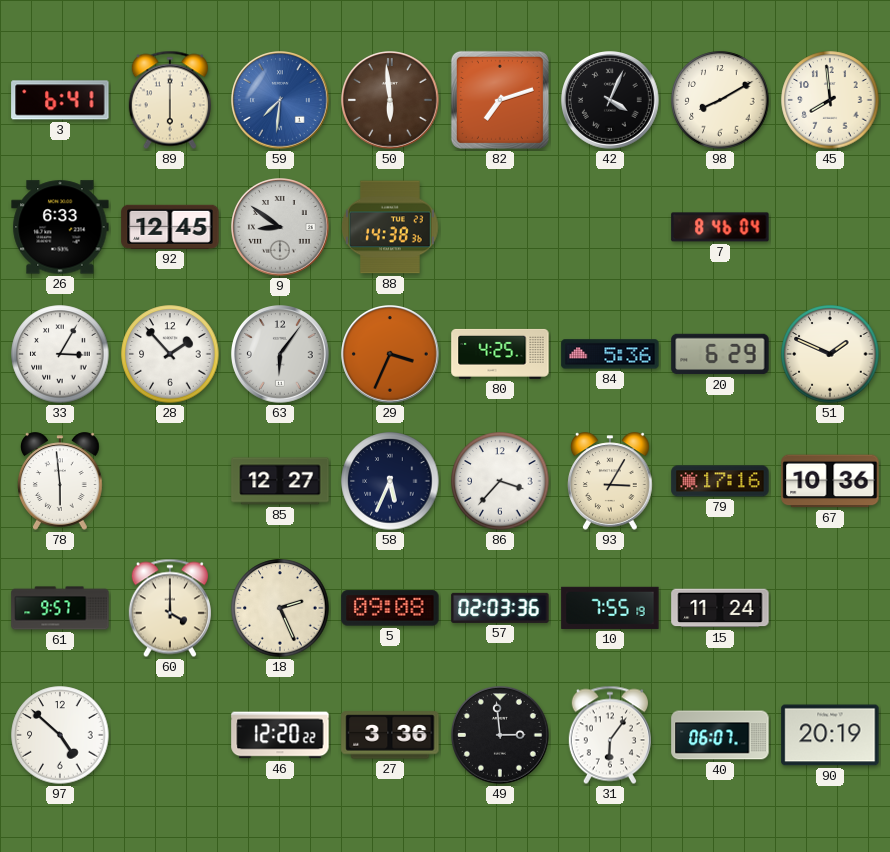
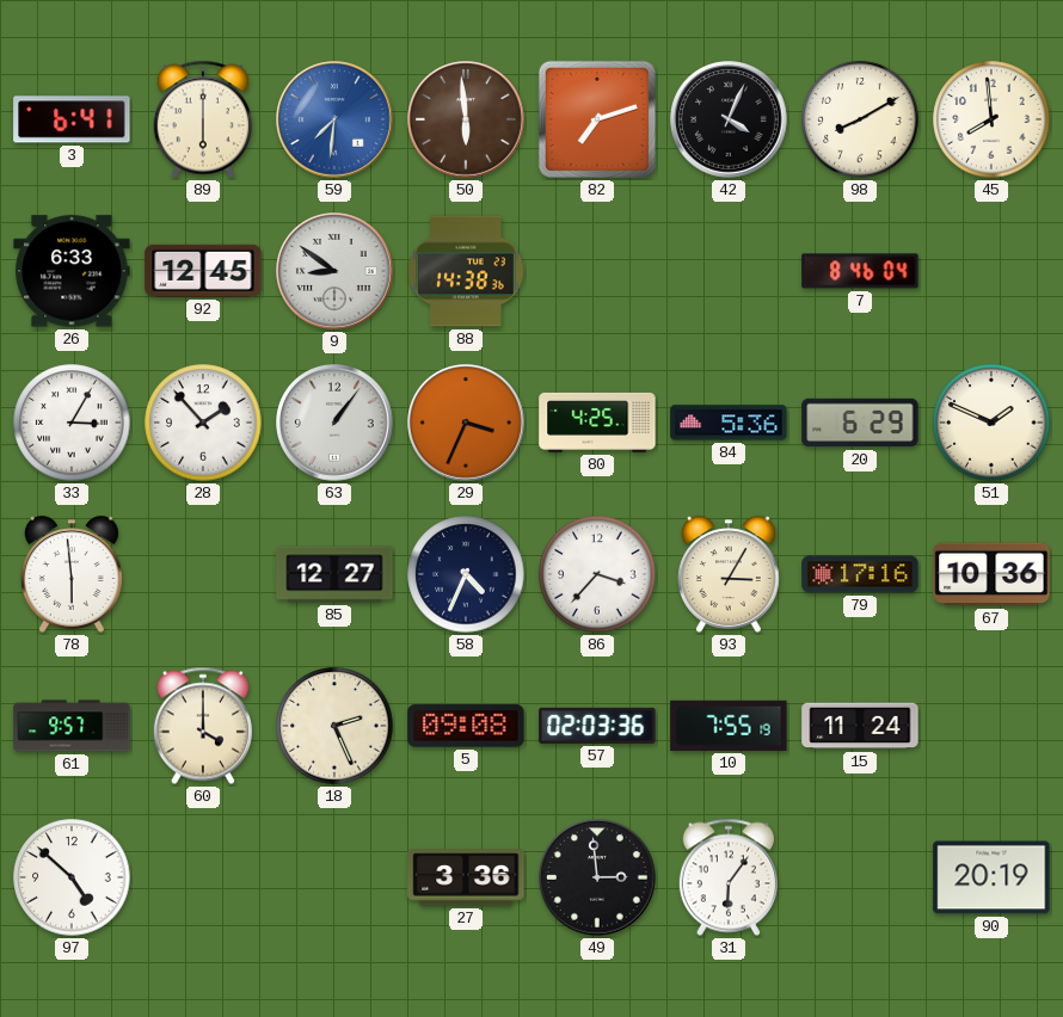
63: 6:06 -> 1:06 (336, 424)
58: 5:34 -> 4:34 (466, 574)
46: 12:20 -> none (280, 735)
40: 06:07 -> none (720, 735)
